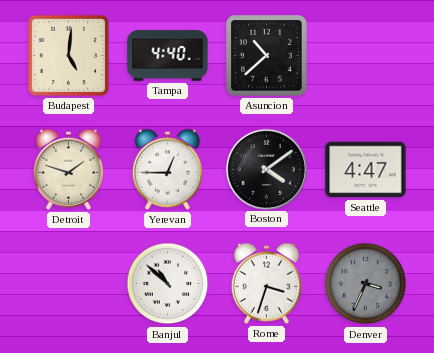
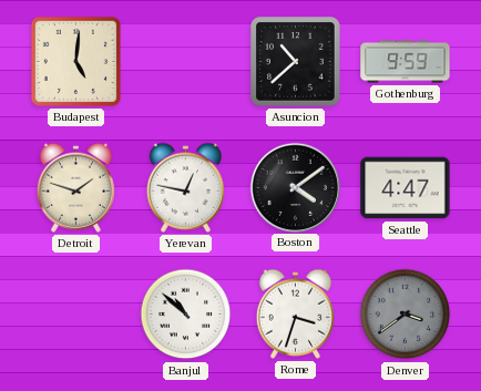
Tampa: 4:40 -> none (168, 56)
Gothenburg: none -> 9:59 (406, 62)
Yerevan: 12:45 -> 12:47 (185, 187)
Denver: 3:34 -> 3:39 (406, 315)
